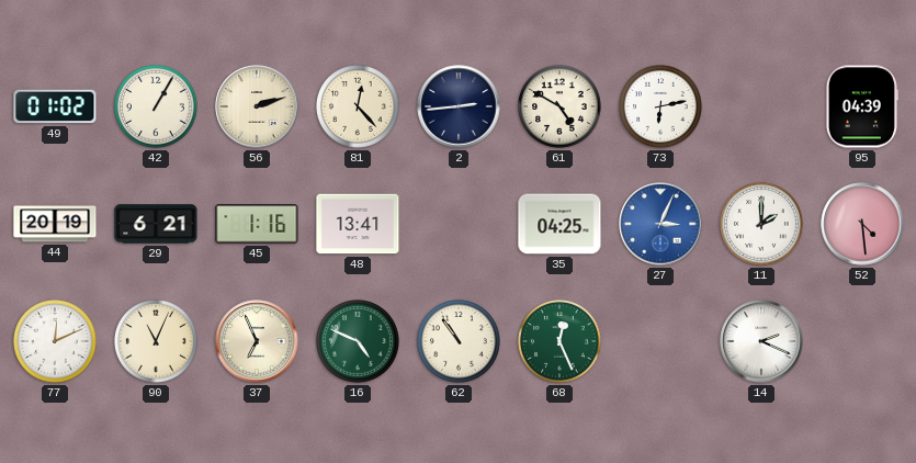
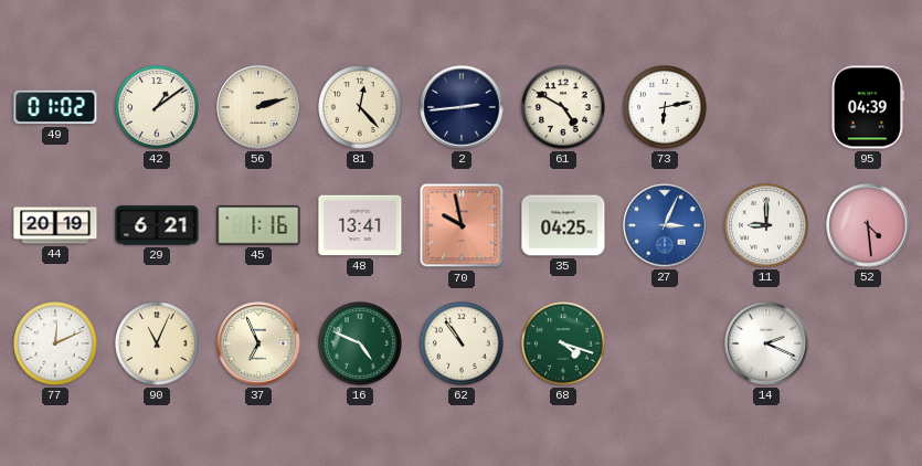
42: 1:05 -> 1:09 (158, 108)
70: none -> 9:58 (462, 225)
11: 2:00 -> 9:00 (767, 226)
68: 12:26 -> 4:18 (564, 345)
